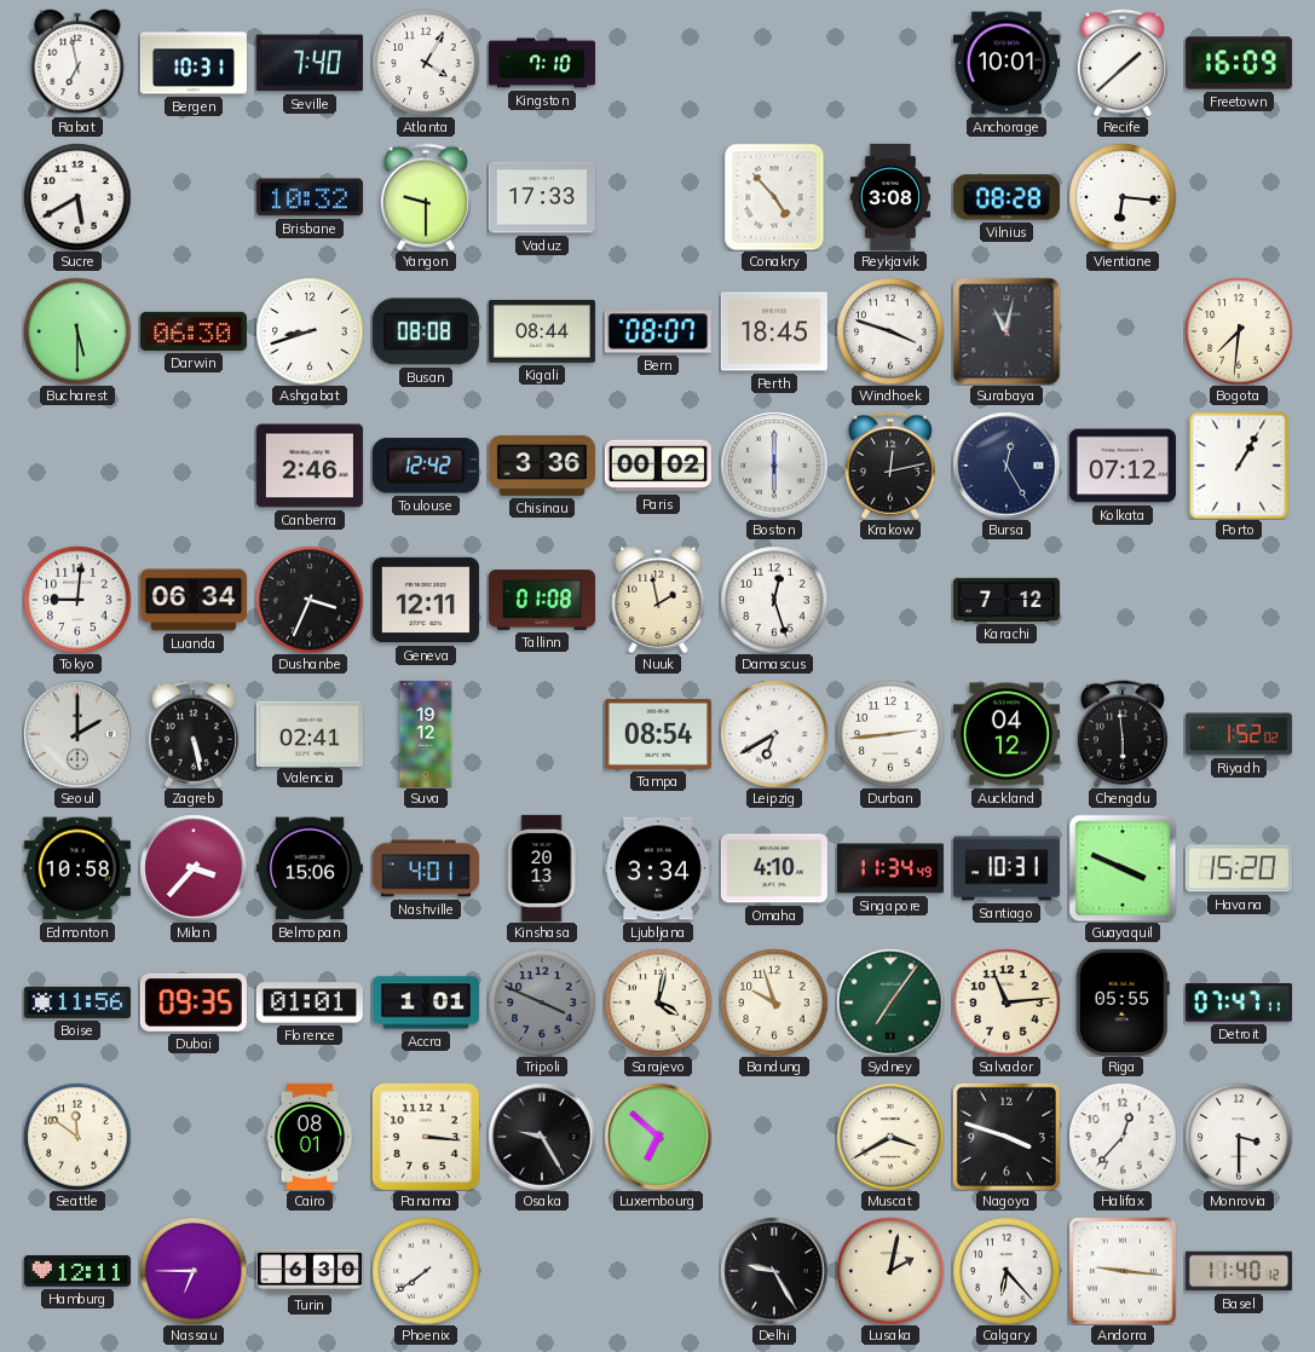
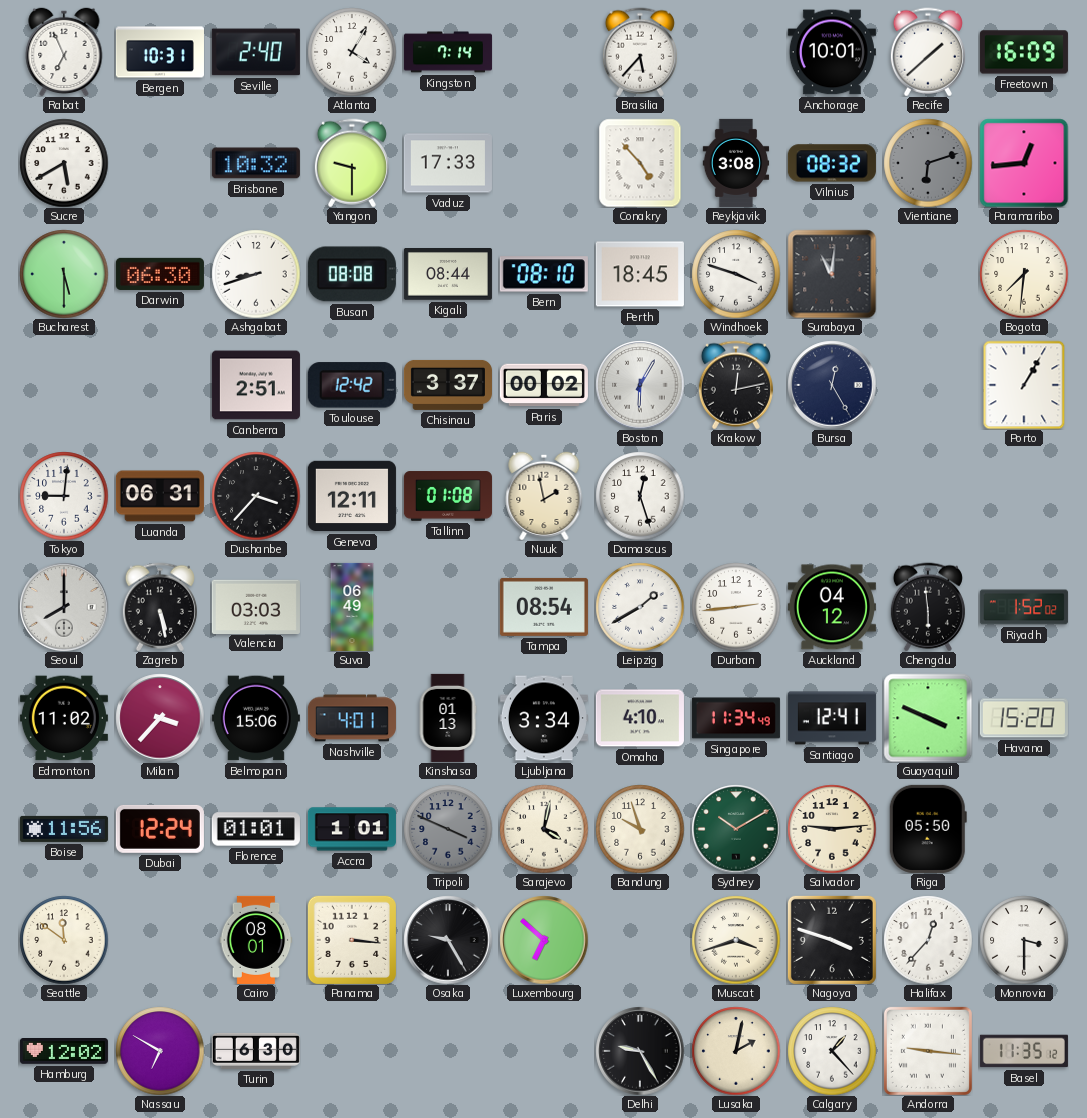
Rabat: 6:58 -> 6:56 (64, 52)
Seville: 7:40 -> 2:40 (256, 52)
Kingston: 7:10 -> 7:14 (448, 52)
Brasilia: none -> 5:37 (640, 52)
Vilnius: 08:28 -> 08:32 (832, 163)
Vientiane: 6:16 -> 6:12 (928, 163)
Vientiane dial: white -> grey (928, 163)
Paramaribo: none -> 12:44 (1024, 163)
Bern: 08:07 -> 08:10 (544, 274)
Surabaya: 11:02 -> 11:01 (832, 274)
Canberra: 2:46 -> 2:51 (256, 385)
Chisinau: 3:36 -> 3:37 (448, 385)
Boston: 6:00 -> 6:05 (640, 385)
Kolkata: 07:12 -> none (1123, 466)
Luanda: 06:34 -> 06:31 (160, 496)
Dushanbe: 3:34 -> 3:37 (256, 496)
Karachi: 7:12 -> none (1007, 600)
Seoul: 2:00 -> 8:00 (64, 607)
Valencia: 02:41 -> 03:03 (256, 606)
Suva: 19:12 -> 06:49 (352, 607)
Leipzig: 6:40 -> 1:40 (640, 607)
Edmonton: 10:58 -> 11:02 (64, 718)
Kinshasa: 20:13 -> 01:13 (448, 718)
Santiago: 10:31 -> 12:41 (832, 718)
Dubai: 09:35 -> 12:24 (160, 829)
Sydney: 7:06 -> 10:10 (736, 829)
Salvador: 11:14 -> 9:14 (832, 829)
Riga: 05:55 -> 05:50 (928, 829)
Detroit: 07:47 -> none (1239, 1003)
Muscat: 3:40 -> 3:42 (736, 940)
Hamburg: 12:11 -> 12:02 (64, 1052)
Nassau: 6:45 -> 6:50 (160, 1051)
Phoenix: 7:39 -> none (426, 1271)
Calgary: 6:23 -> 1:23 (832, 1051)
Basel: 11:40 -> 11:35 (1024, 1051)
